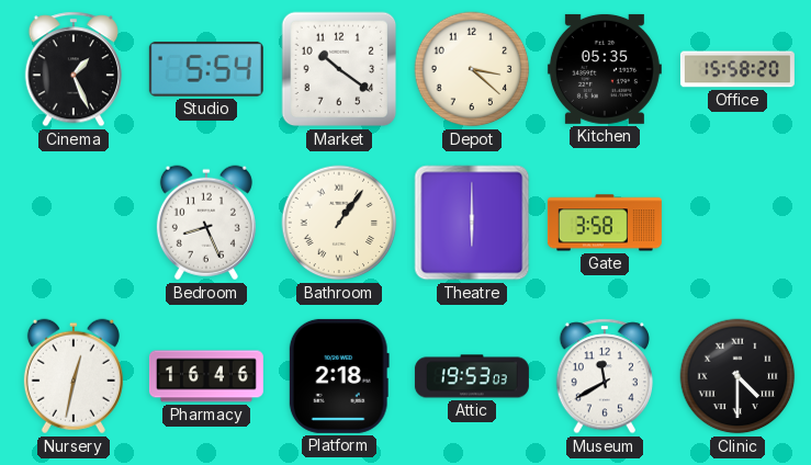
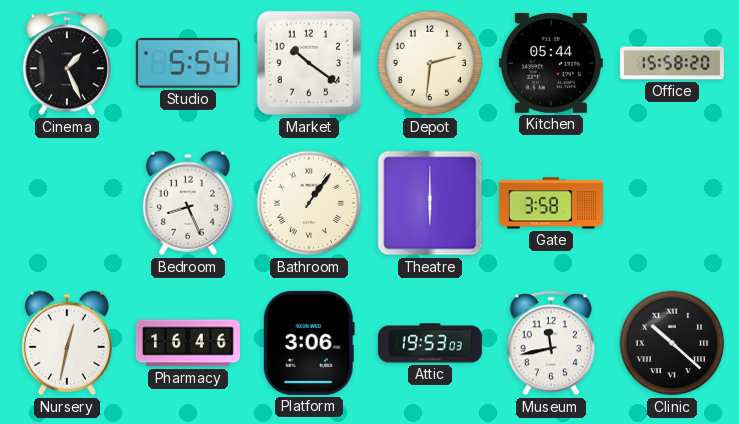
Depot: 3:22 -> 2:31 (430, 63)
Kitchen: 05:35 -> 05:44 (551, 63)
Platform: 2:18 -> 3:06 (309, 343)
Museum: 11:40 -> 11:43 (550, 343)
Clinic: 4:30 -> 10:22 (672, 343)
